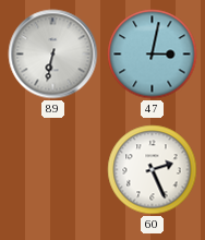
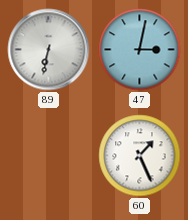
60: 2:26 -> 1:26 (140, 156)
